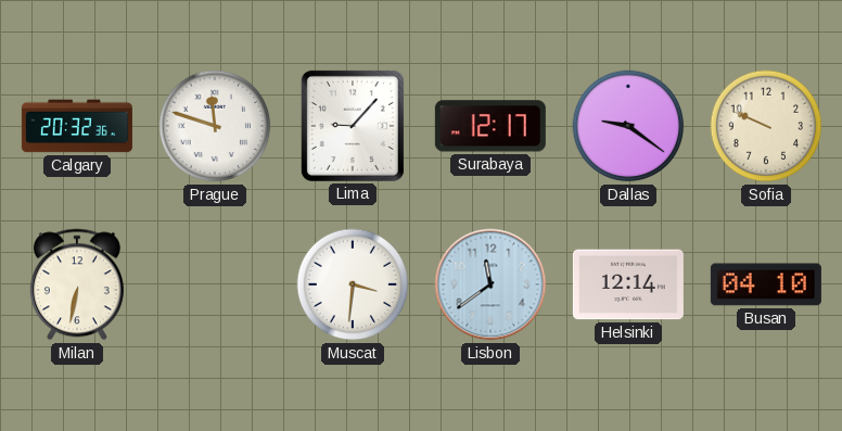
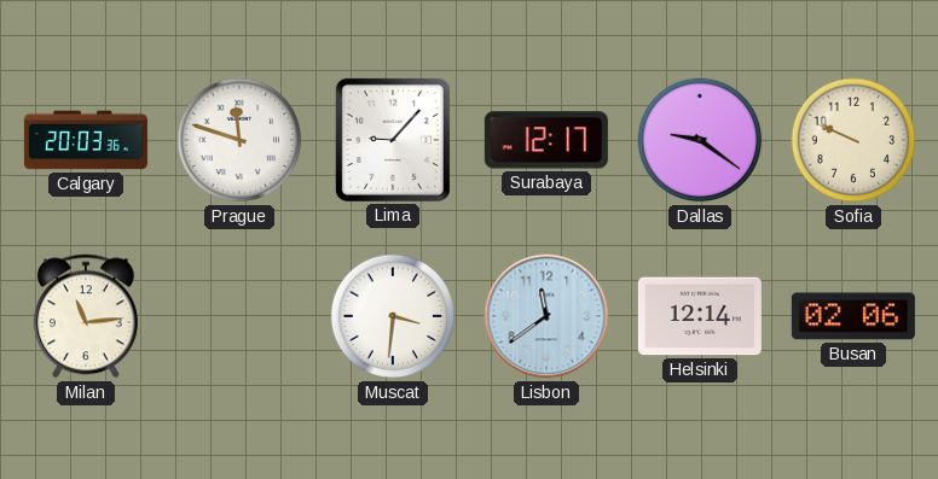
Calgary: 20:32 -> 20:03 (86, 140)
Milan: 6:32 -> 11:14 (86, 316)
Busan: 04:10 -> 02:06 (853, 316)
